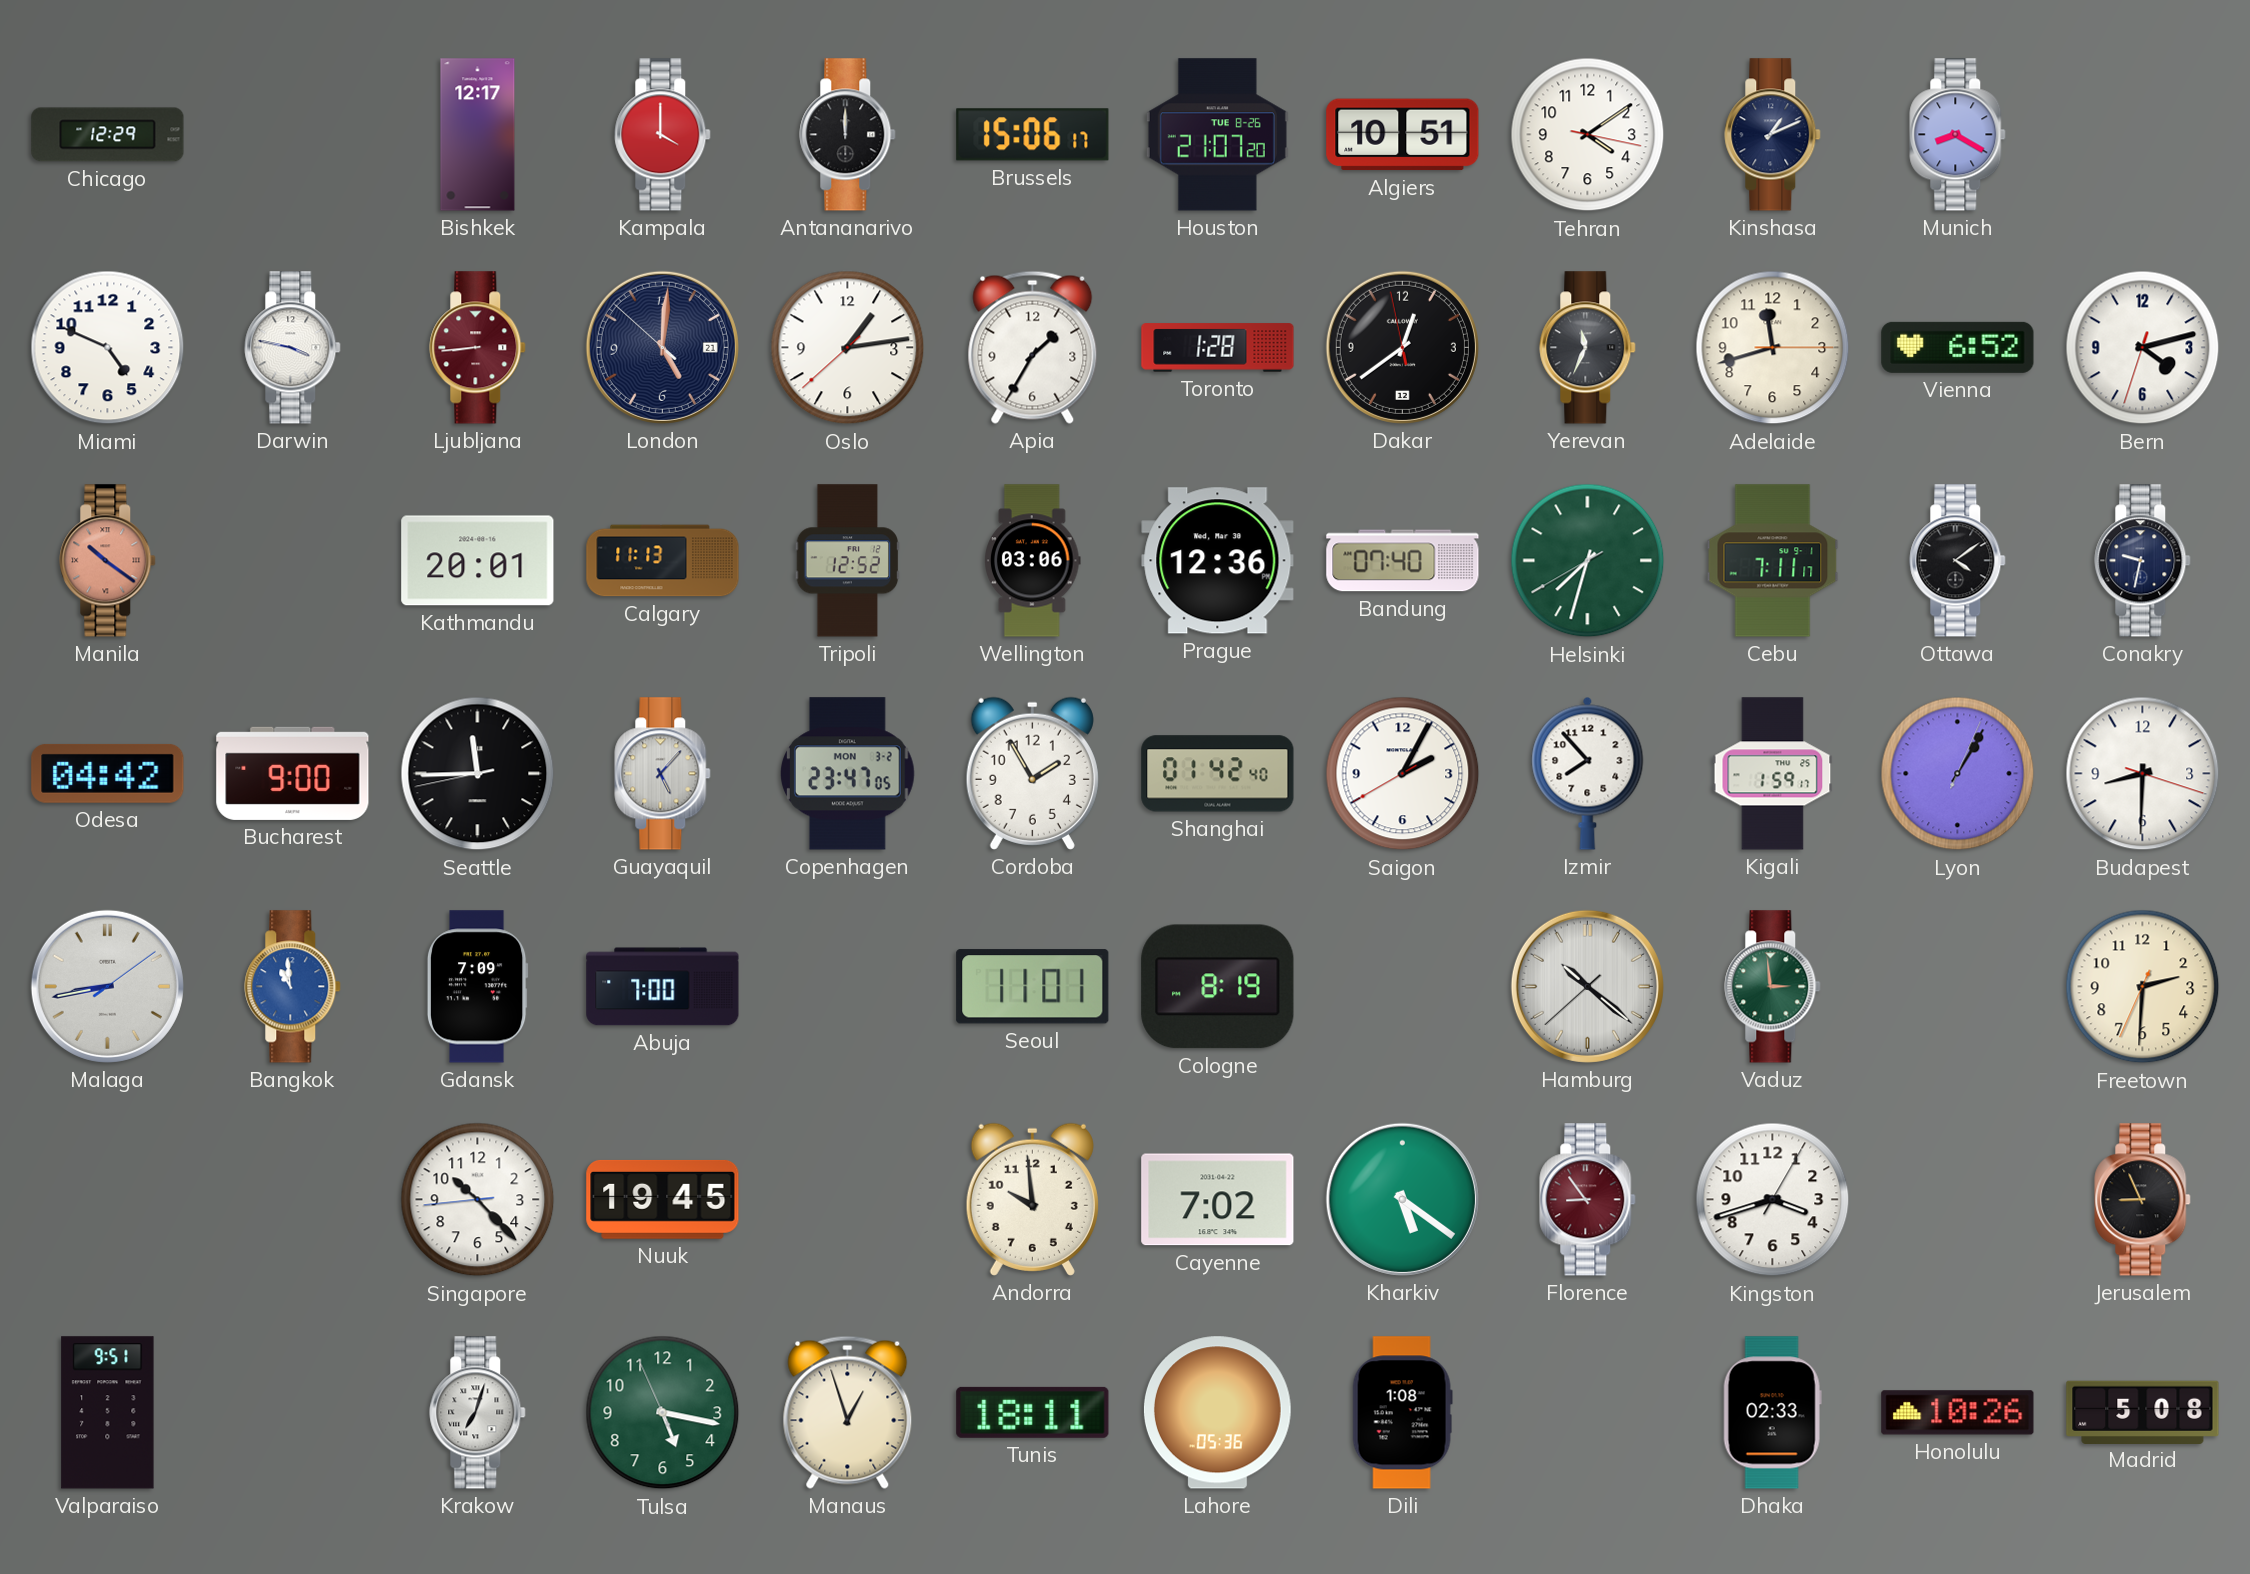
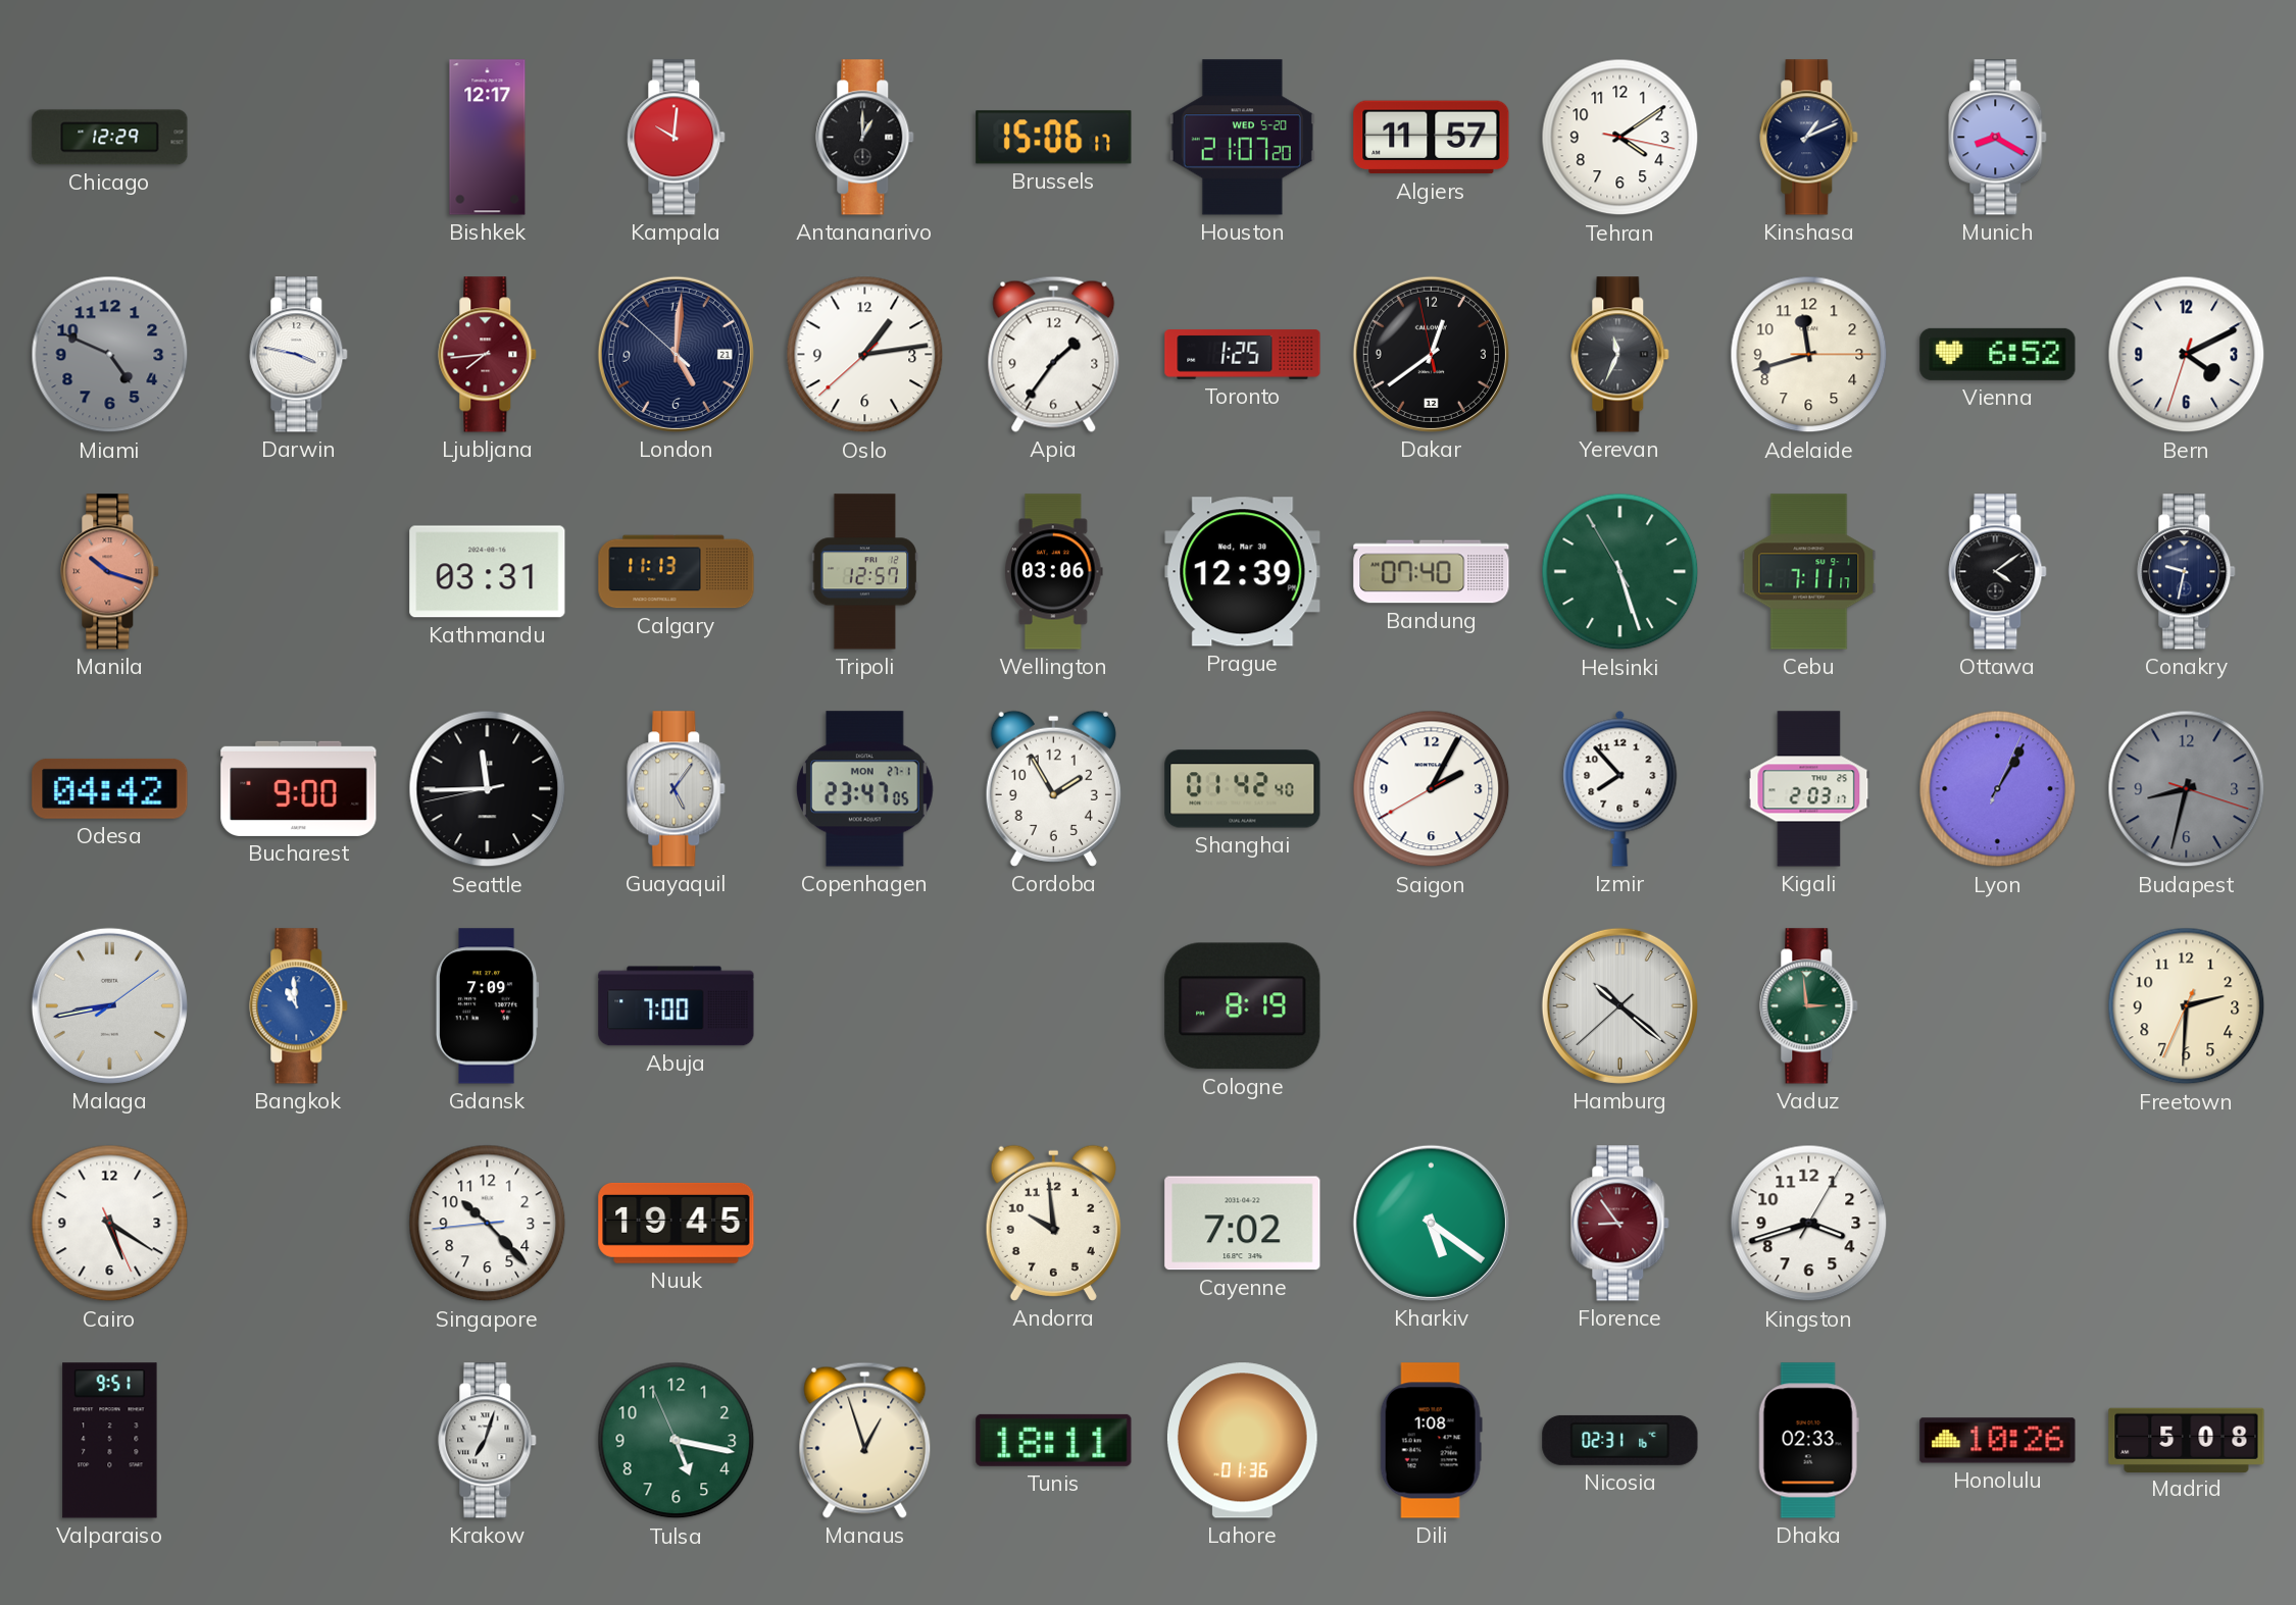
Kampala: 4:00 -> 10:01 (677, 138)
Antananarivo: 12:00 -> 1:00 (865, 138)
Houston date: TUE 8-26 -> WED 5-20 (1242, 138)
Algiers: 10:51 -> 11:57 (1432, 138)
Miami dial: white -> grey (110, 355)
Ljubljana: 8:44 -> 7:44 (488, 355)
Apia: 1:35 -> 1:36 (1054, 354)
Toronto: 1:28 -> 1:25 (1243, 355)
Bern: 4:12 -> 4:10 (2187, 355)
Manila: 10:21 -> 10:18 (110, 572)
Kathmandu: 20:01 -> 03:31 (488, 572)
Tripoli: 12:52 -> 12:57 (865, 572)
Prague: 12:36 -> 12:39 (1243, 572)
Helsinki: 7:32 -> 5:26 (1620, 572)
Guayaquil: 5:07 -> 5:06 (677, 789)
Copenhagen date: MON 3-2 -> MON 27-1 (864, 789)
Kigali: 1:59 -> 2:03 (1809, 789)
Budapest: 8:30 -> 8:32 (2187, 789)
Budapest dial: white -> grey (2187, 789)
Seoul: 11:01 -> none (1033, 987)
Cairo: none -> 5:20 (110, 1224)
Jerusalem: 8:56 -> none (2143, 1200)
Lahore: 05:36 -> 01:36 (1242, 1441)
Nicosia: none -> 02:31 (1620, 1440)
